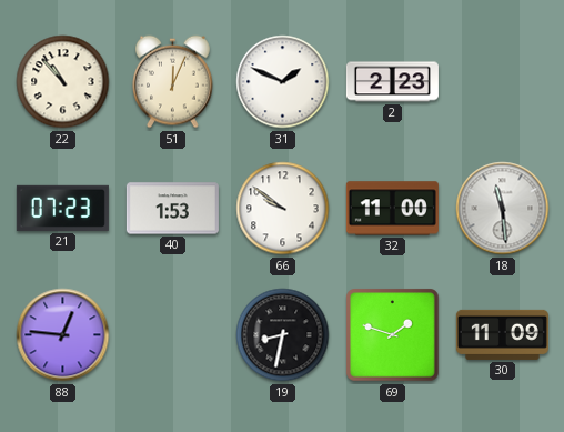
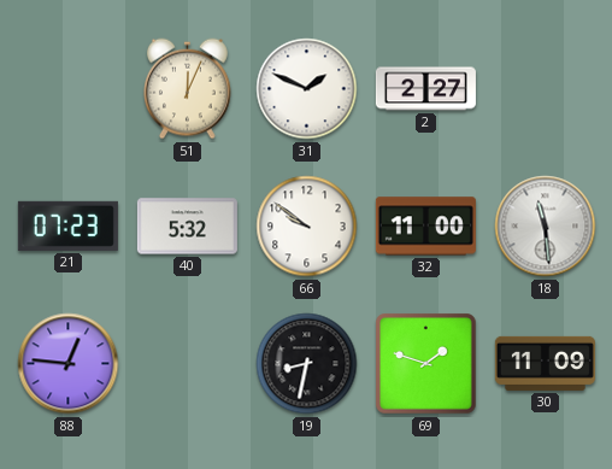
22: 10:53 -> none (63, 82)
2: 2:23 -> 2:27 (425, 89)
40: 1:53 -> 5:32 (187, 227)
